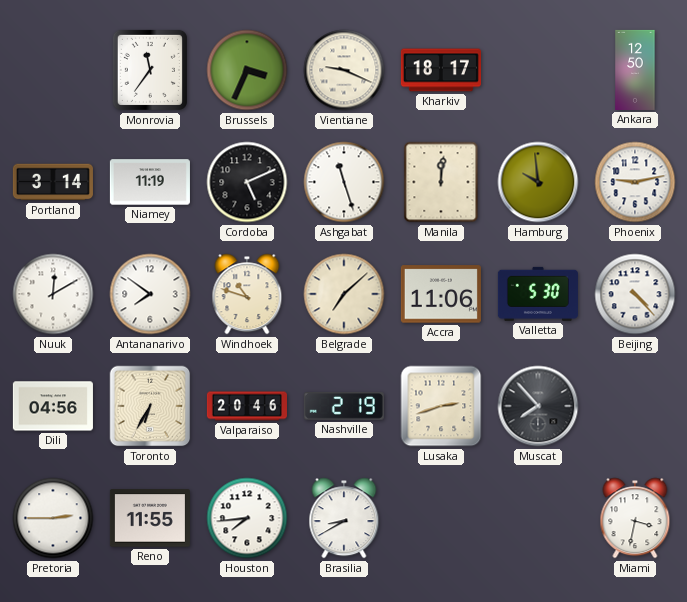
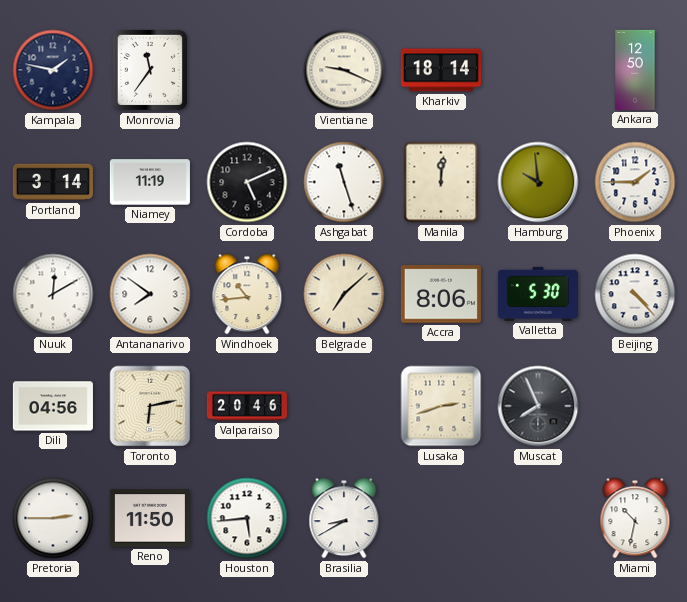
Kampala: none -> 1:47 (53, 70)
Brussels: 3:34 -> none (247, 70)
Kharkiv: 18:17 -> 18:14 (441, 70)
Phoenix: 9:13 -> 1:45 (635, 182)
Windhoek: 10:48 -> 10:44 (247, 294)
Accra: 11:06 -> 8:06 (441, 294)
Toronto: 6:35 -> 6:13 (150, 406)
Nashville: 2:19 -> none (344, 406)
Muscat: 7:53 -> 7:56 (538, 406)
Reno: 11:55 -> 11:50 (150, 518)
Houston: 7:44 -> 5:44 (247, 518)
Miami: 3:32 -> 10:32 (635, 518)
